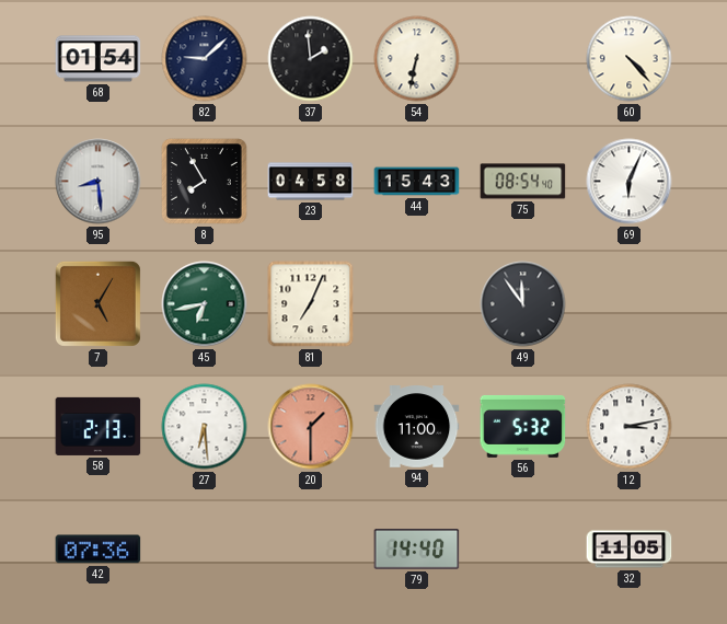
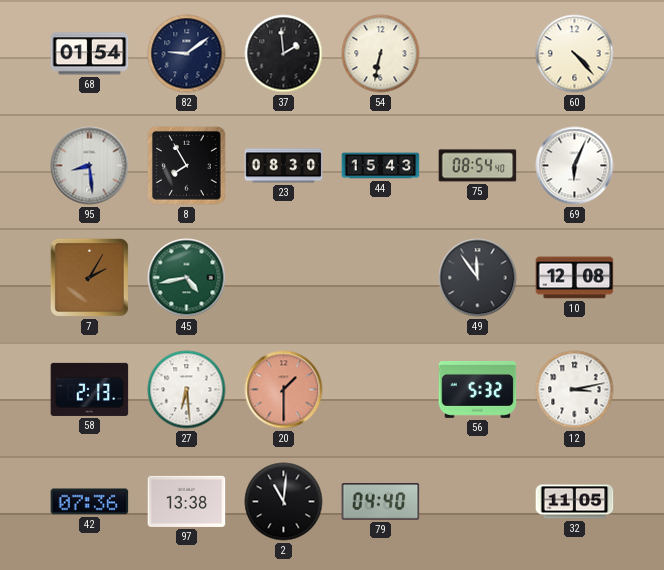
82: 9:08 -> 9:09 (187, 54)
23: 04:58 -> 08:30 (284, 166)
7: 5:05 -> 2:05 (89, 277)
45: 6:43 -> 4:43 (187, 278)
81: 7:04 -> none (311, 304)
10: none -> 12:08 (575, 278)
94: 11:00 -> none (417, 427)
97: none -> 13:38 (187, 501)
2: none -> 11:01 (284, 502)
79: 14:40 -> 04:40 (381, 502)
